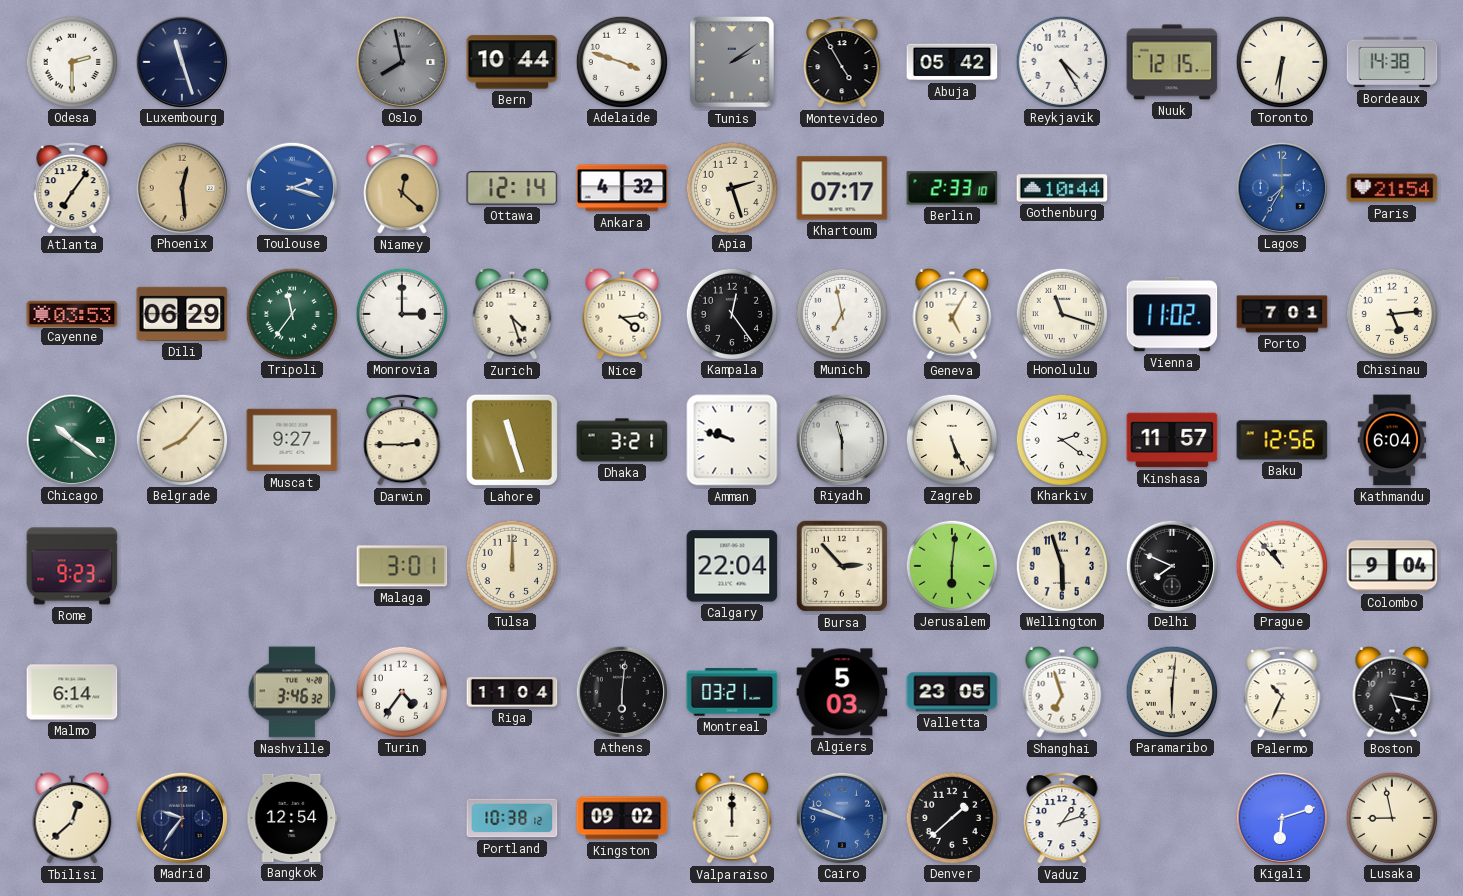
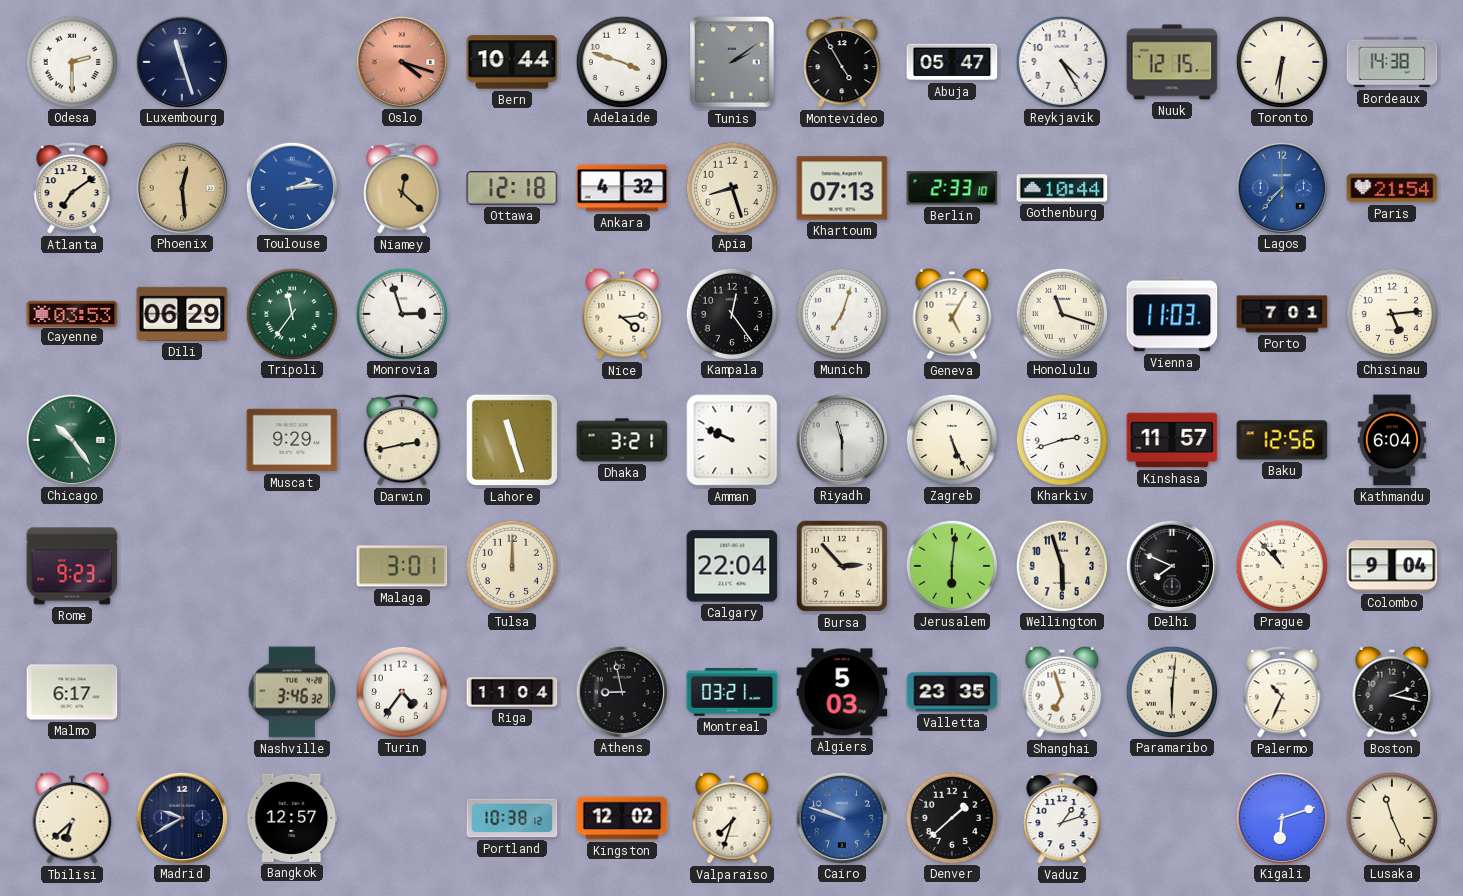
Oslo: 7:58 -> 4:18 (401, 61)
Oslo dial: grey -> salmon (401, 61)
Abuja: 05:42 -> 05:47 (952, 62)
Atlanta: 7:06 -> 7:09 (72, 189)
Toulouse: 2:18 -> 2:14 (291, 187)
Ottawa: 12:14 -> 12:18 (512, 188)
Apia: 2:27 -> 8:27 (731, 187)
Khartoum: 07:17 -> 07:13 (842, 188)
Lagos: 7:35 -> 7:37 (1281, 187)
Monrovia: 3:00 -> 2:57 (401, 313)
Zurich: 4:27 -> none (512, 314)
Munich: 6:58 -> 7:03 (841, 313)
Vienna: 11:02 -> 11:03 (1172, 314)
Chicago: 10:21 -> 10:24 (71, 439)
Belgrade: 8:07 -> none (181, 439)
Muscat: 9:27 -> 9:29 (292, 440)
Darwin: 2:45 -> 2:43 (402, 441)
Amman: 9:48 -> 9:49 (732, 440)
Kharkiv: 2:21 -> 2:42 (1061, 439)
Malmo: 6:14 -> 6:17 (72, 692)
Athens: 6:01 -> 8:58 (621, 691)
Valletta: 23:05 -> 23:35 (952, 692)
Boston: 5:17 -> 2:17 (1392, 692)
Tbilisi: 12:38 -> 6:38 (72, 818)
Madrid: 9:36 -> 9:40 (181, 817)
Bangkok: 12:54 -> 12:57 (292, 818)
Kingston: 09:02 -> 12:02 (622, 818)
Valparaiso: 12:00 -> 7:33 (732, 818)
Lusaka: 8:58 -> 11:26 (1391, 817)
